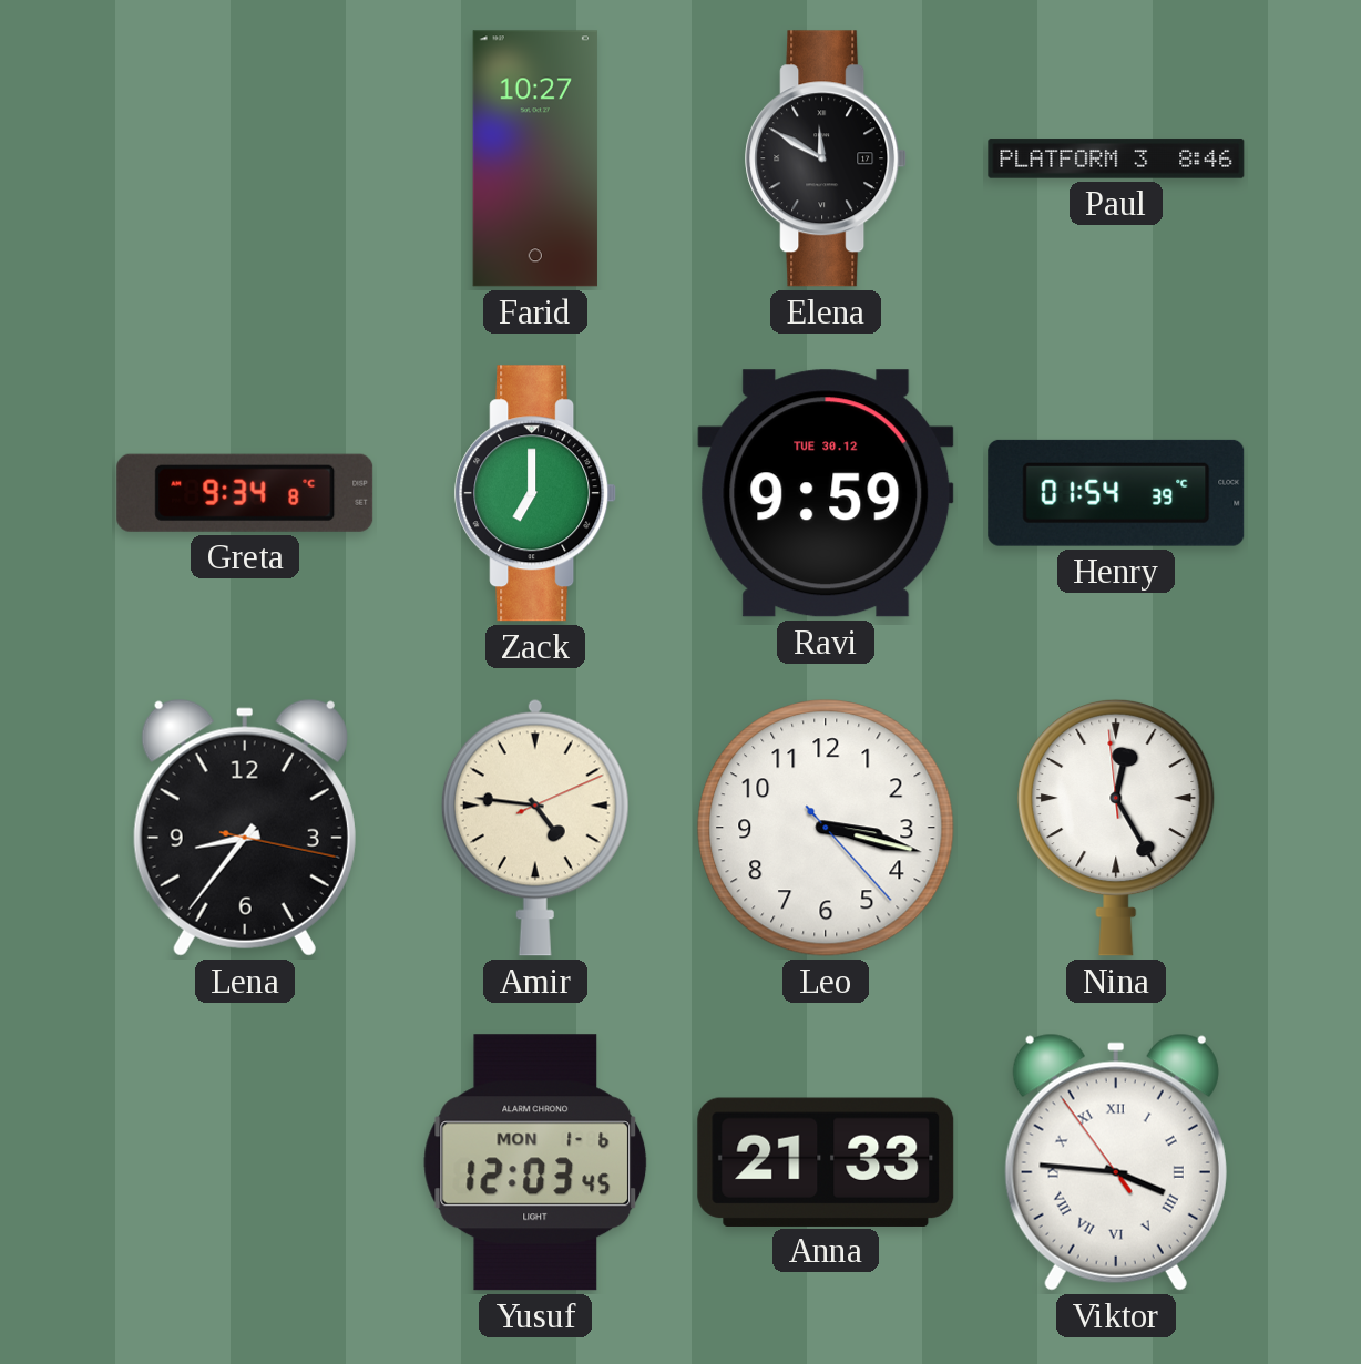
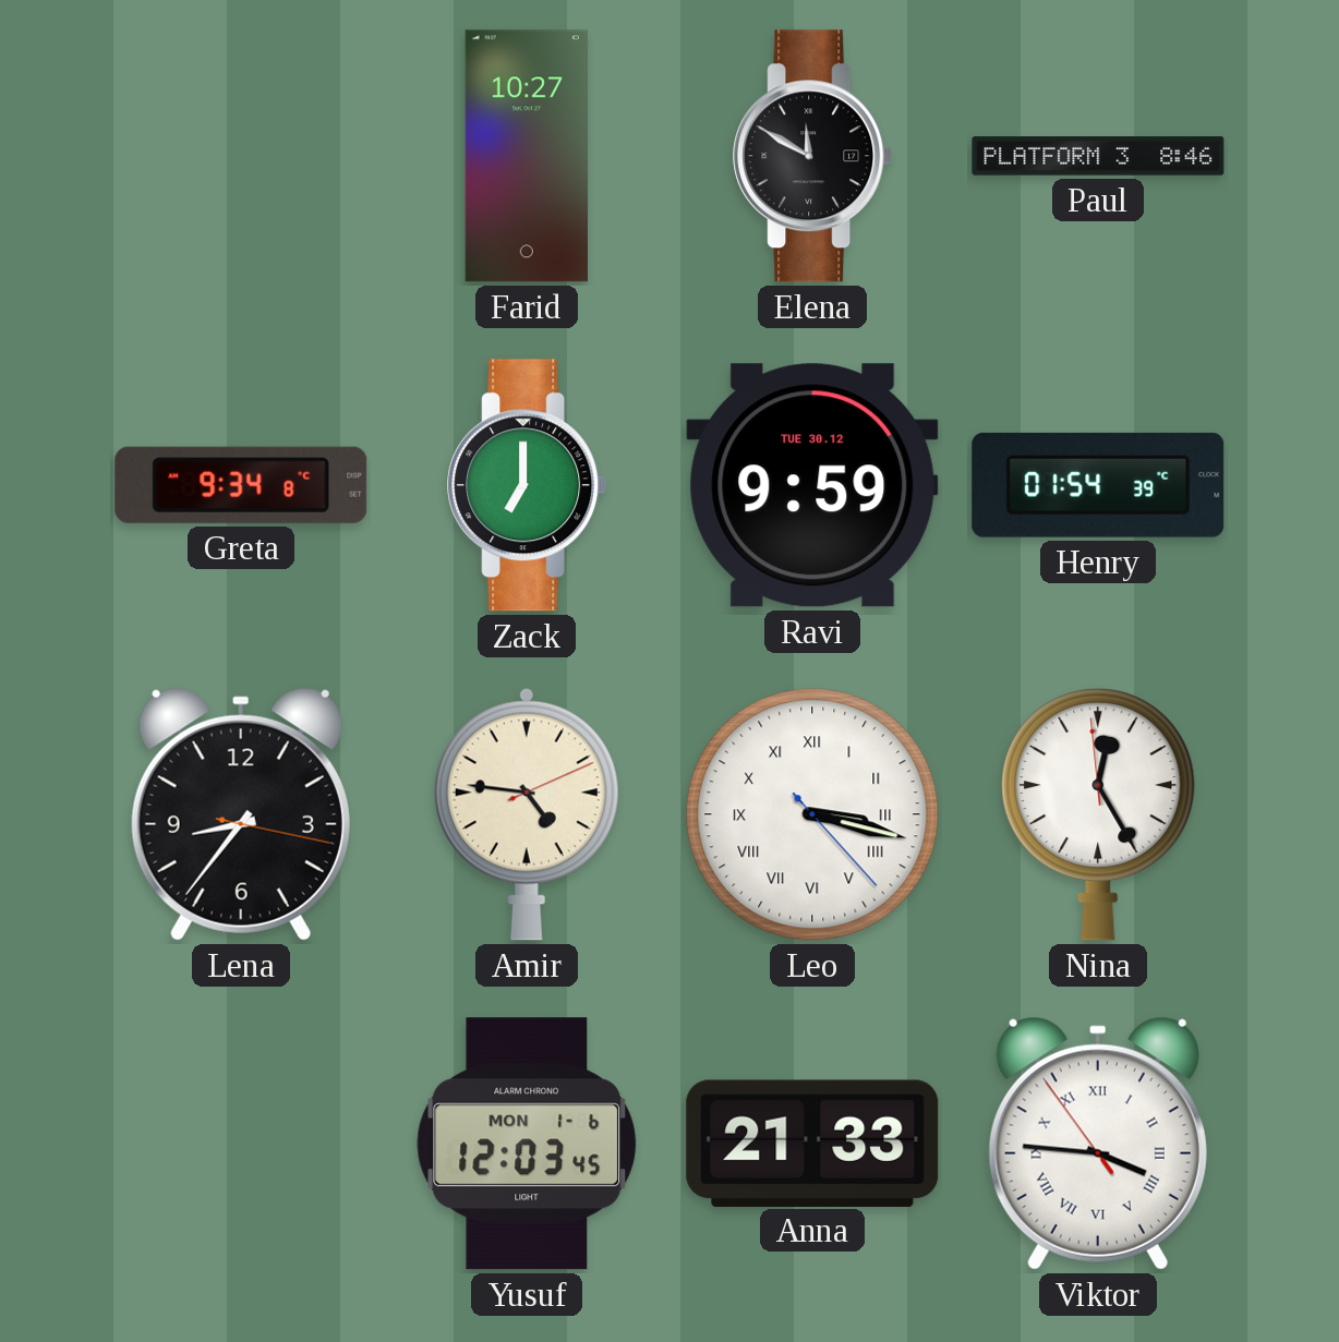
Leo numerals: Arabic -> Roman (812, 814)
